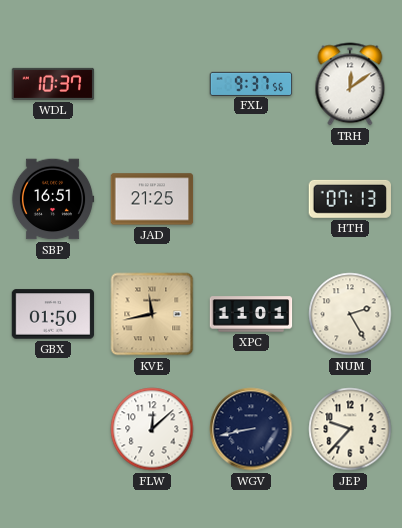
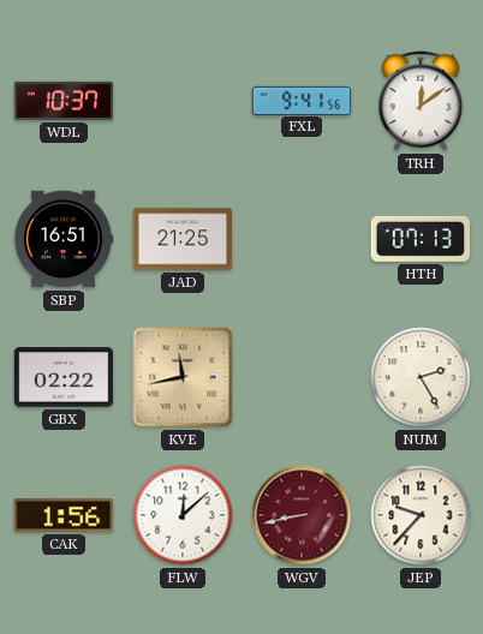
FXL: 9:37 -> 9:41 (302, 100)
GBX: 01:50 -> 02:22 (64, 377)
XPC: 11:01 -> none (251, 314)
CAK: none -> 1:56 (64, 515)
WGV dial: navy -> burgundy (302, 515)
